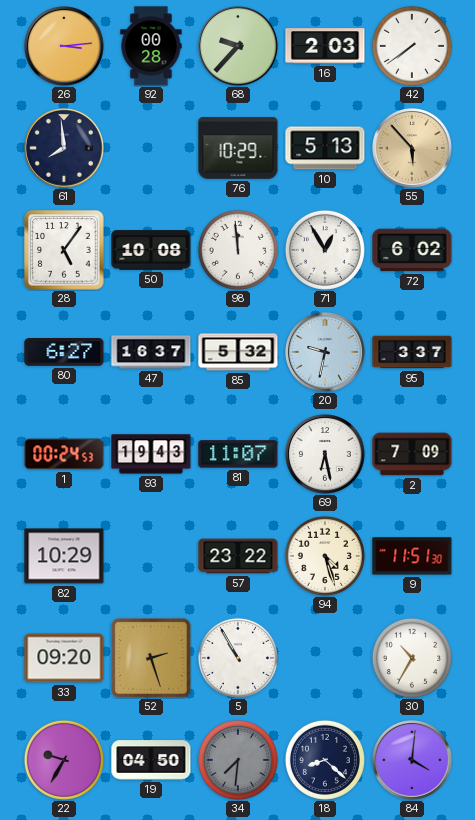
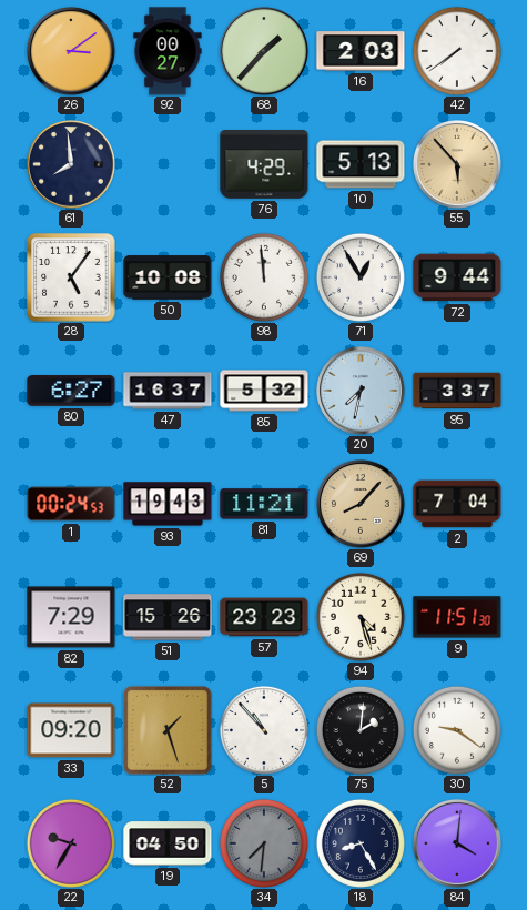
26: 3:14 -> 3:09 (72, 52)
92: 00:28 -> 00:27 (168, 51)
68: 9:37 -> 1:37 (265, 52)
76: 10:29 -> 4:29 (264, 164)
72: 6:02 -> 9:44 (457, 277)
20: 9:32 -> 7:32 (362, 392)
81: 11:07 -> 11:21 (264, 504)
69: 6:28 -> 8:07 (362, 505)
69 dial: white -> champagne (362, 505)
2: 7:09 -> 7:04 (457, 504)
82: 10:29 -> 7:29 (71, 617)
51: none -> 15:26 (168, 617)
57: 23:22 -> 23:23 (264, 617)
52: 2:27 -> 1:27 (168, 730)
5: 10:55 -> 10:53 (264, 730)
75: none -> 2:01 (361, 730)
30: 10:35 -> 9:21 (457, 730)
18: 8:22 -> 8:25 (361, 843)
